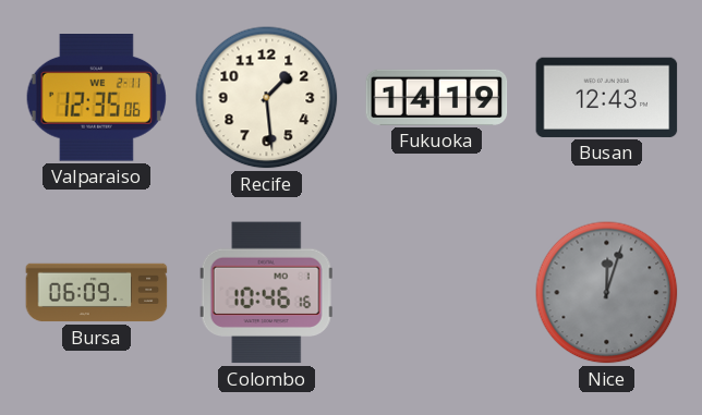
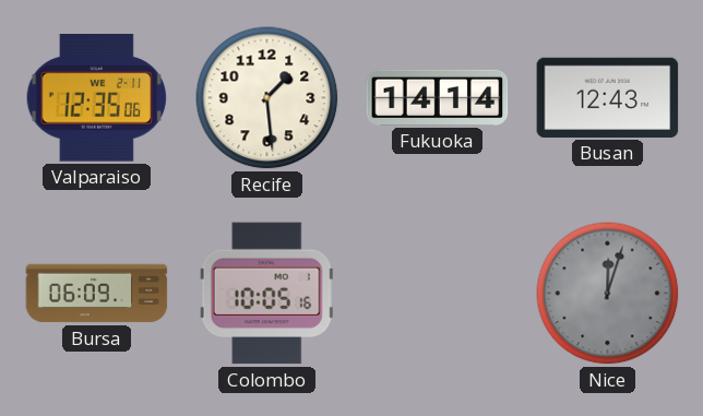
Fukuoka: 14:19 -> 14:14 (438, 97)
Colombo: 10:46 -> 10:05 (266, 294)
